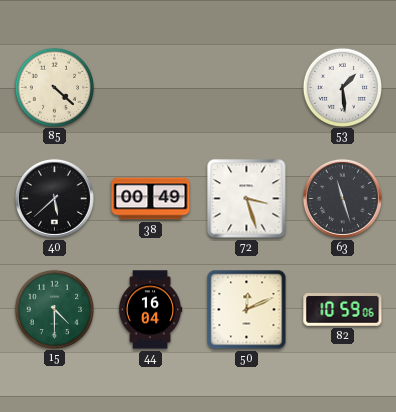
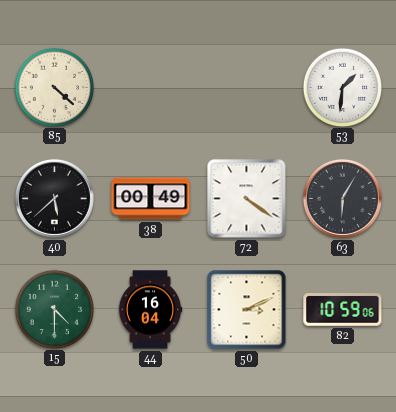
53: 1:29 -> 1:31 (342, 87)
72: 3:27 -> 4:21 (247, 199)
63: 11:27 -> 6:05 (342, 198)
50: 12:11 -> 3:11 (247, 310)
